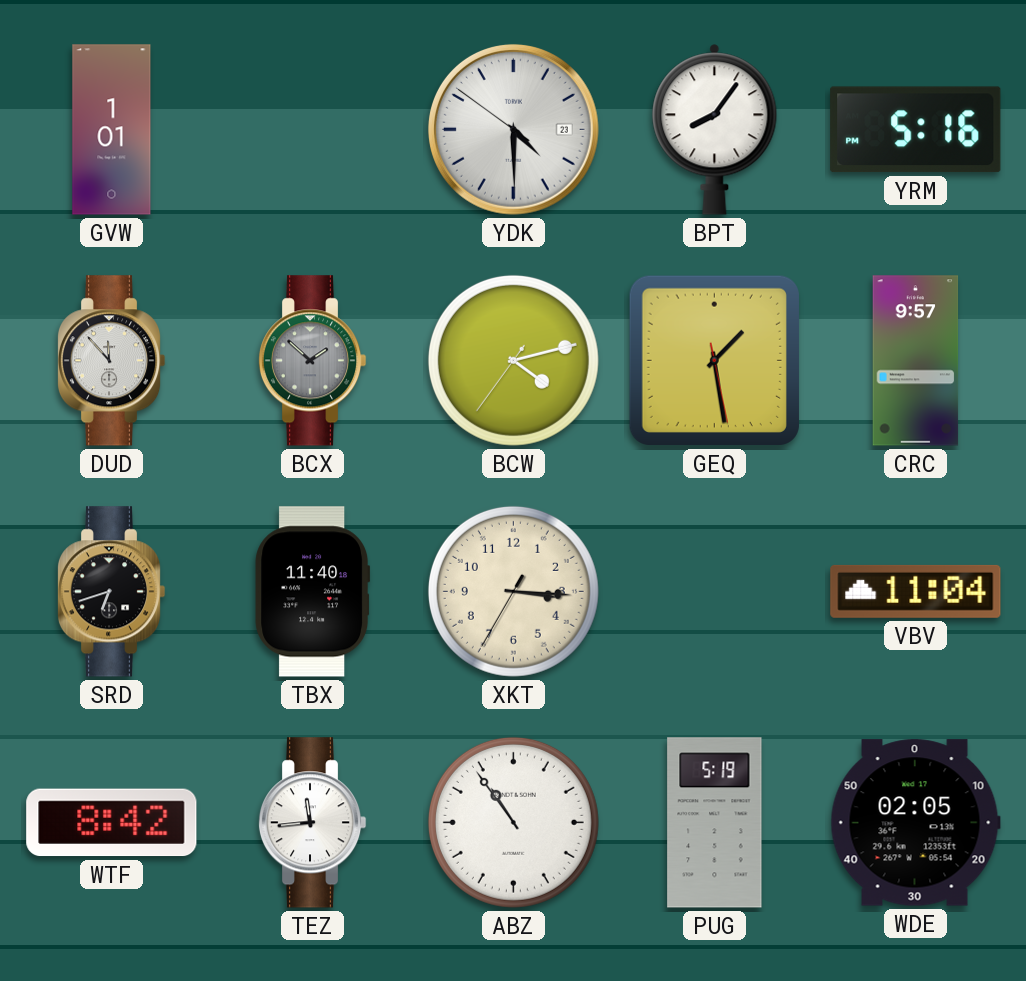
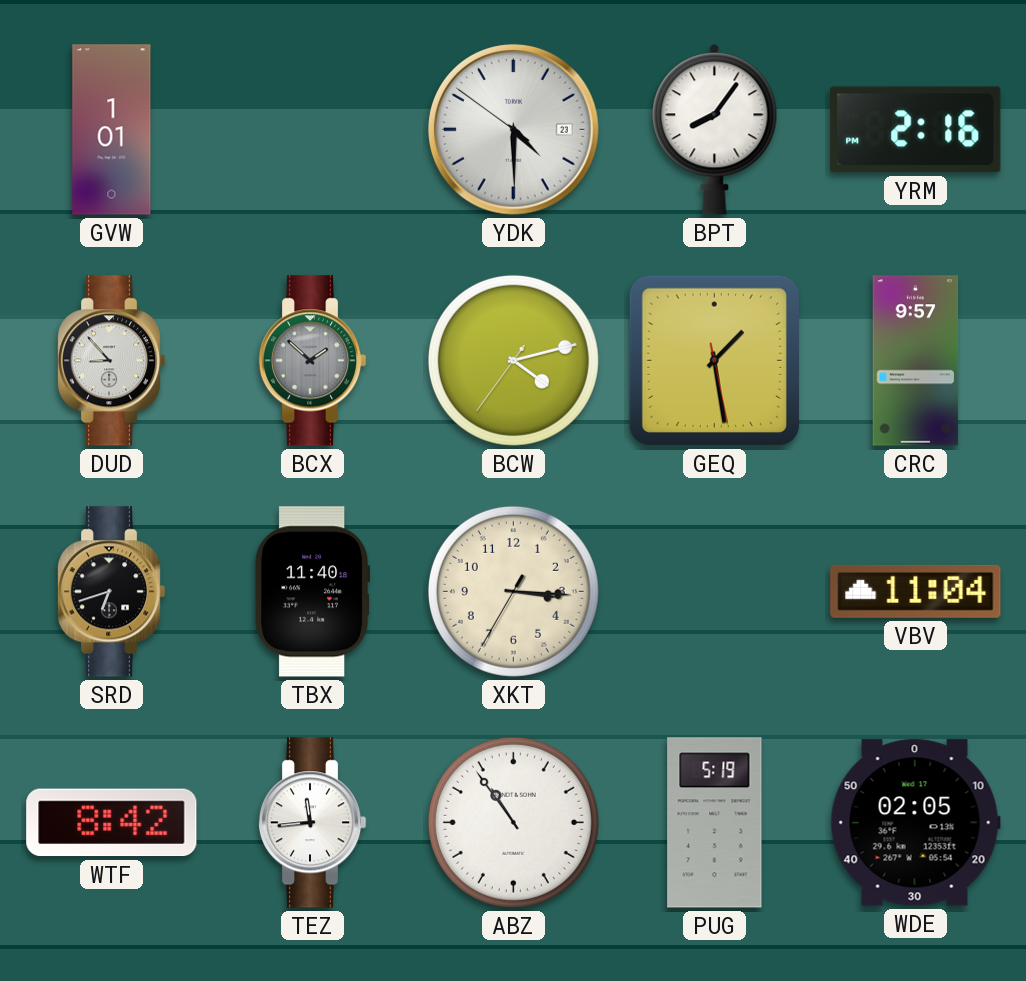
YRM: 5:16 -> 2:16 (916, 130)
DUD: 11:53 -> 8:53 (111, 361)
